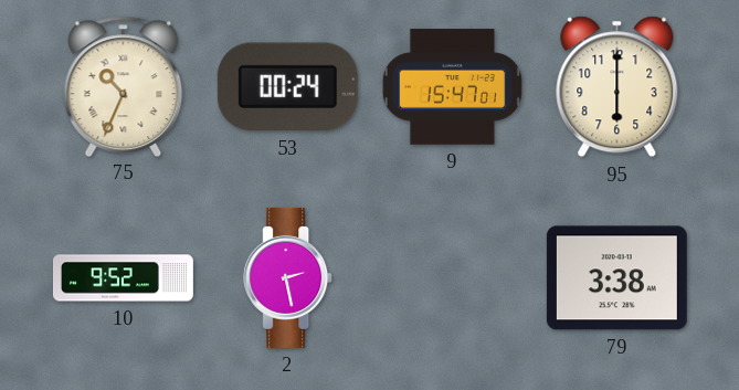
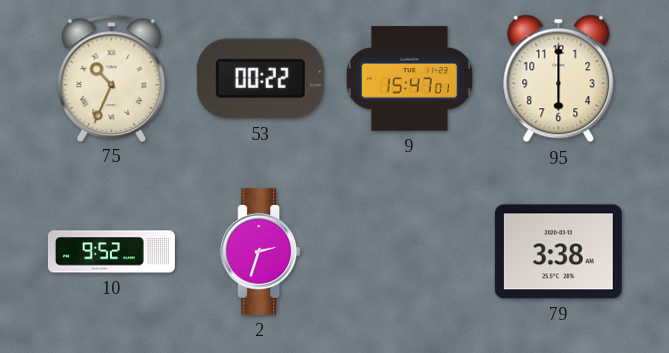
53: 00:24 -> 00:22 (260, 79)
2: 2:28 -> 2:33 (261, 251)
